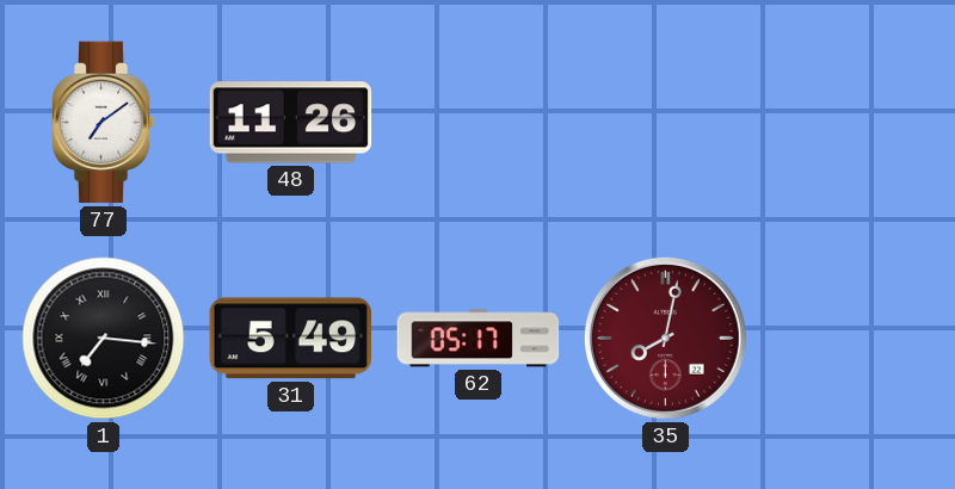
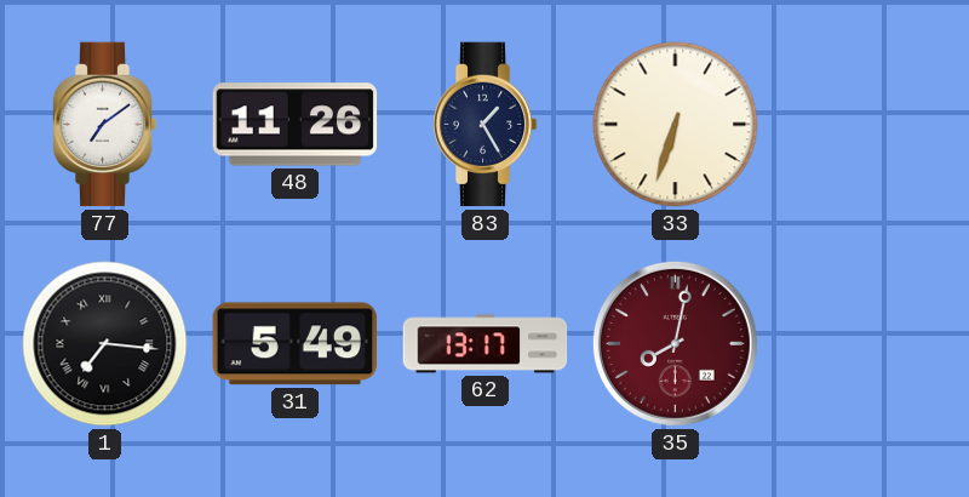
83: none -> 1:25 (484, 125)
33: none -> 6:33 (676, 125)
62: 05:17 -> 13:17 (486, 344)
